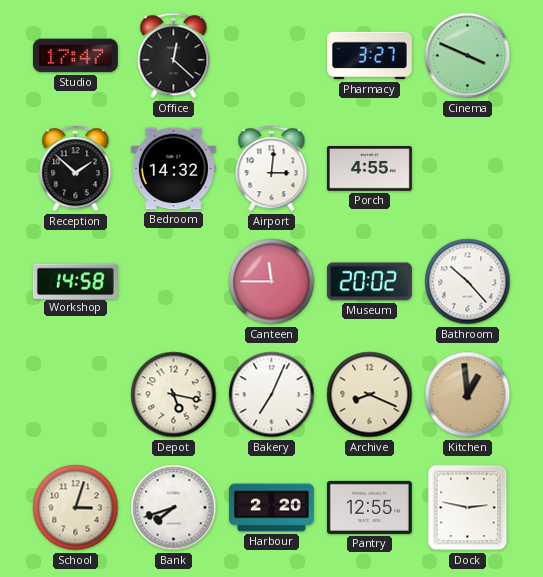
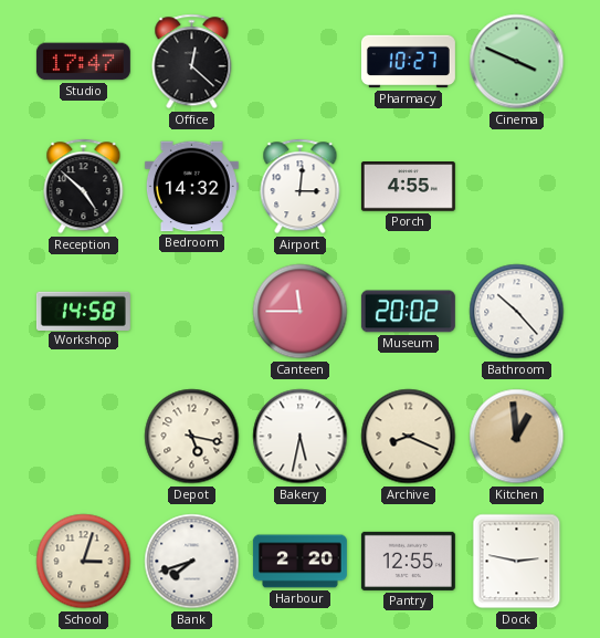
Pharmacy: 3:27 -> 10:27 (408, 62)
Reception: 1:52 -> 4:52 (84, 187)
Bakery: 7:04 -> 5:32 (301, 437)
